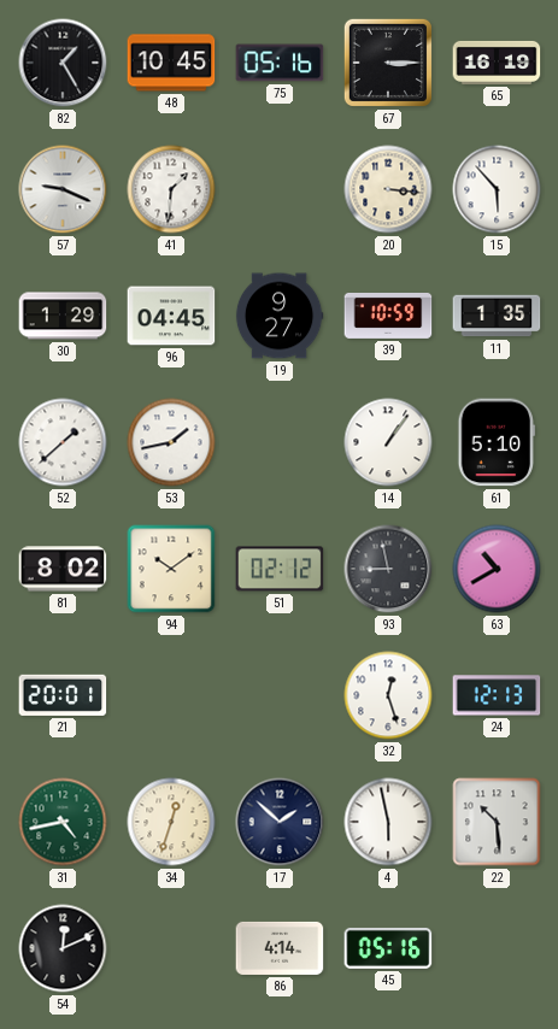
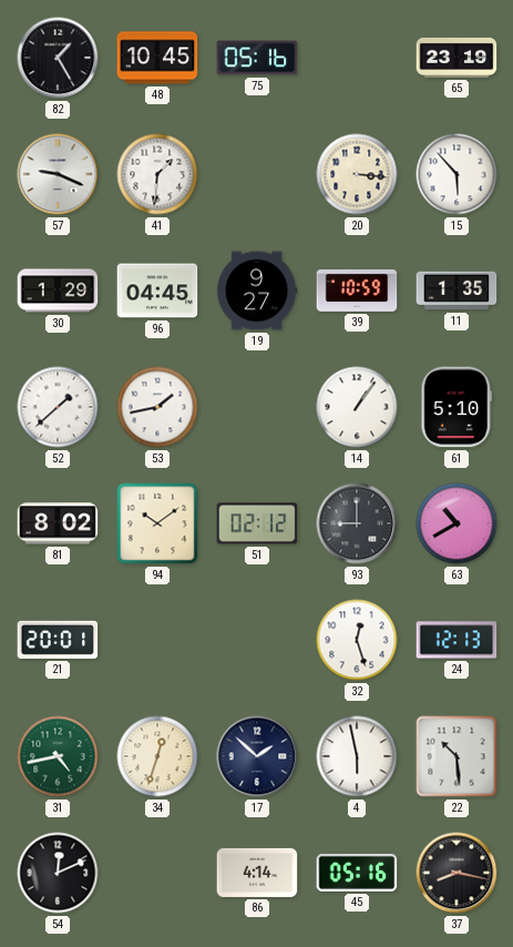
67: 3:15 -> none (388, 63)
65: 16:19 -> 23:19 (456, 58)
93: 8:58 -> 9:00 (357, 523)
37: none -> 8:17 (456, 873)
